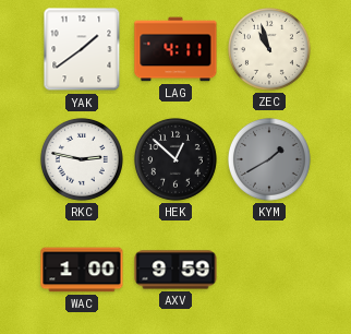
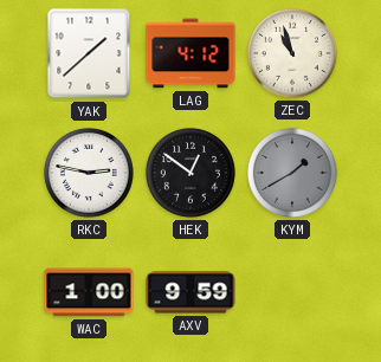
YAK: 1:39 -> 1:38 (89, 53)
LAG: 4:11 -> 4:12 (190, 53)
HEK: 12:52 -> 12:51 (190, 173)
